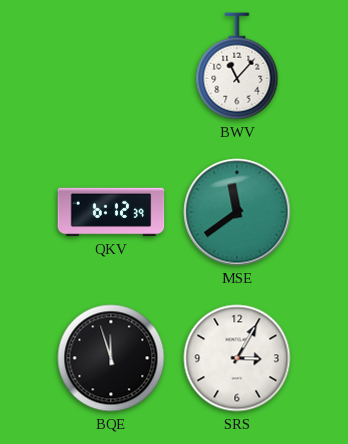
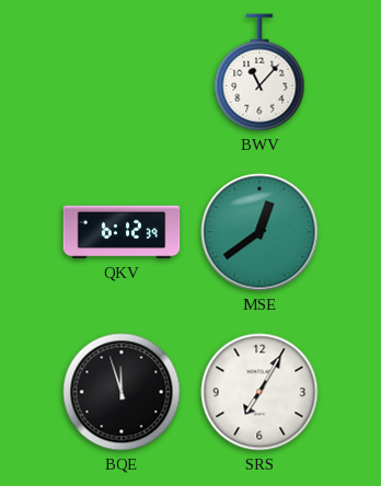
MSE: 11:39 -> 12:39 (259, 232)
SRS: 3:05 -> 7:05 (259, 392)
